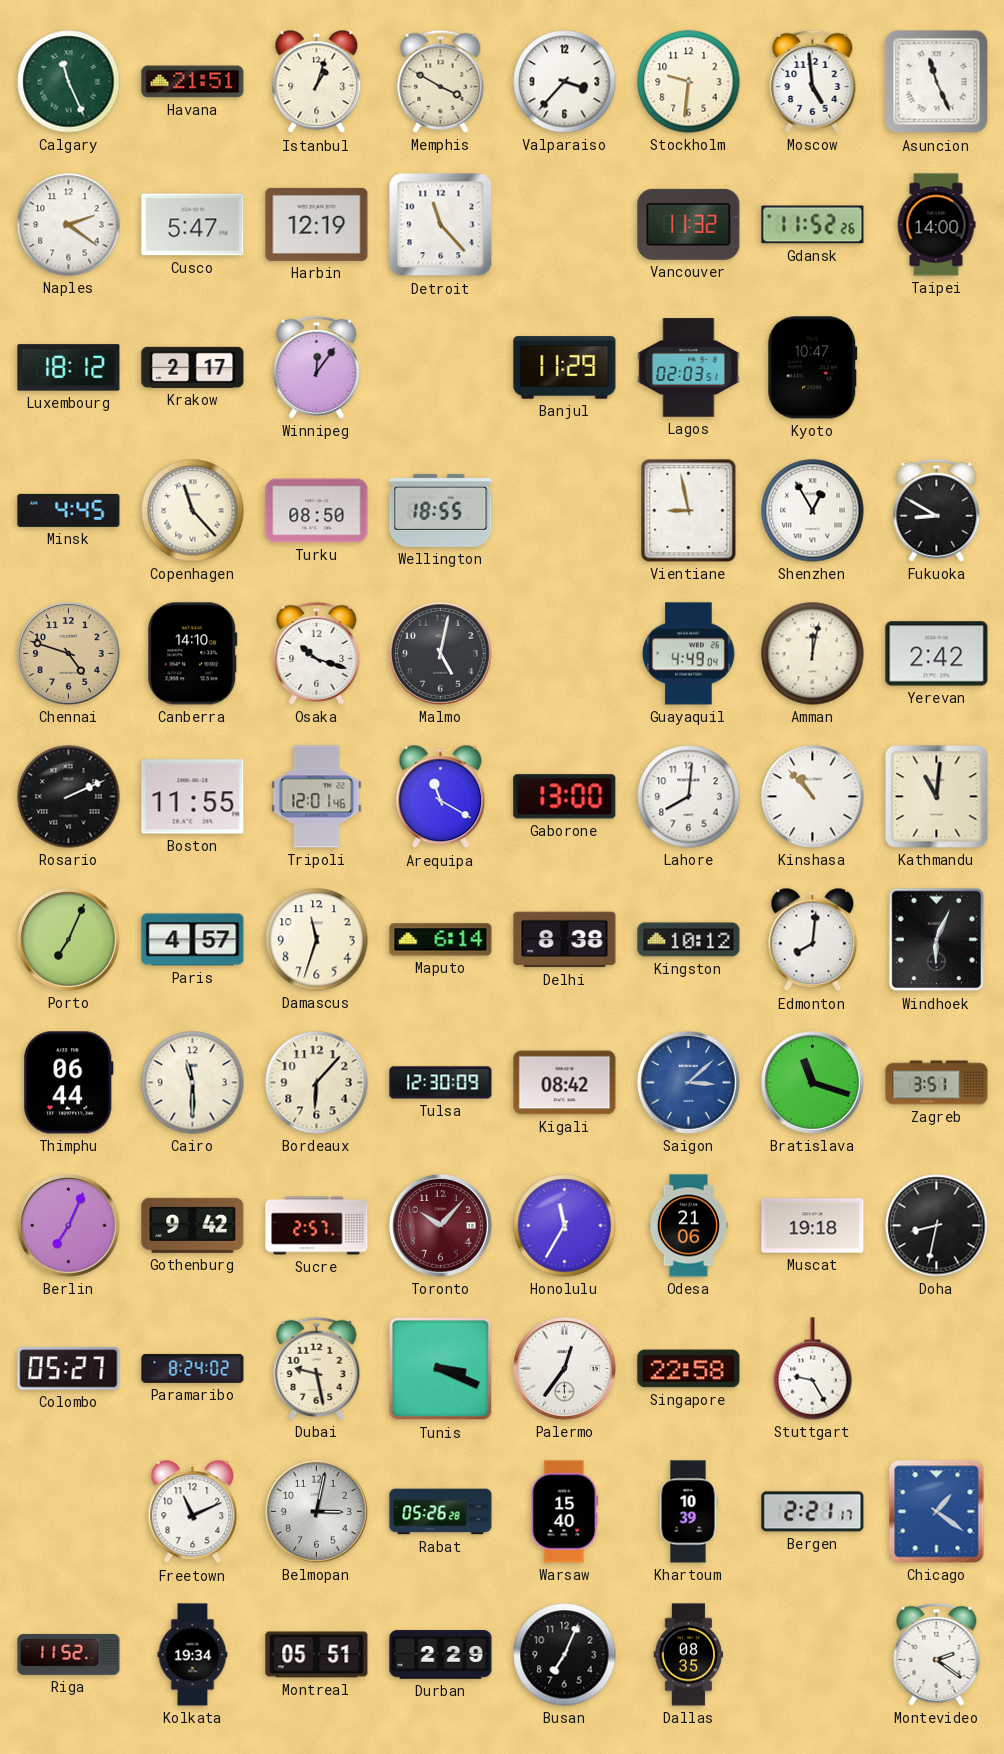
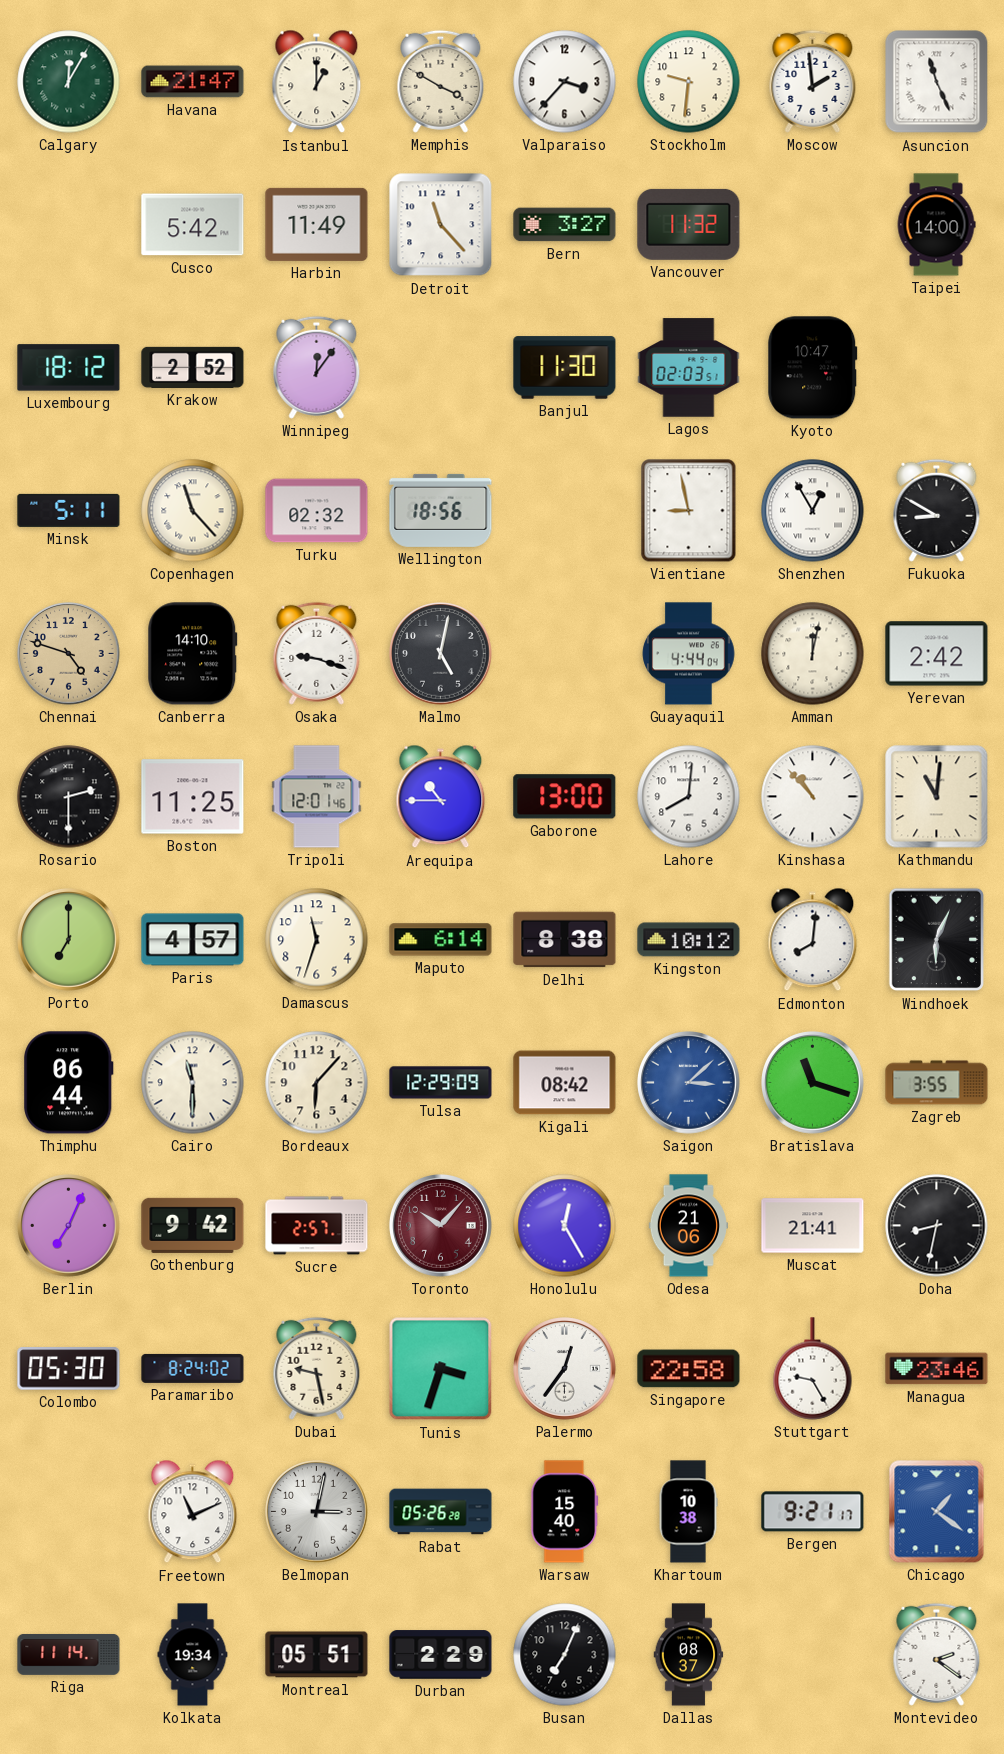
Calgary: 11:26 -> 12:05 (69, 82)
Havana: 21:51 -> 21:47 (193, 82)
Istanbul: 1:03 -> 1:00 (317, 82)
Moscow: 4:59 -> 1:59 (813, 81)
Naples: 2:21 -> none (69, 225)
Cusco: 5:47 -> 5:42 (193, 225)
Harbin: 12:19 -> 11:49 (317, 224)
Bern: none -> 3:27 (565, 225)
Gdansk: 11:52 -> none (813, 225)
Krakow: 2:17 -> 2:52 (193, 367)
Banjul: 11:29 -> 11:30 (565, 368)
Minsk: 4:45 -> 5:11 (69, 510)
Turku: 08:50 -> 02:32 (317, 511)
Wellington: 18:55 -> 18:56 (441, 510)
Osaka: 10:18 -> 9:18 (317, 653)
Guayaquil: 4:49 -> 4:44 (689, 654)
Rosario: 2:11 -> 2:30 (69, 797)
Boston: 11:55 -> 11:25 (193, 797)
Arequipa: 11:20 -> 10:45 (441, 797)
Porto: 7:04 -> 7:00 (69, 940)
Tulsa: 12:30 -> 12:29 (441, 1083)
Zagreb: 3:51 -> 3:55 (937, 1083)
Honolulu: 11:35 -> 12:25 (565, 1226)
Muscat: 19:18 -> 21:41 (813, 1226)
Colombo: 05:27 -> 05:30 (69, 1369)
Tunis: 3:19 -> 3:33 (441, 1369)
Managua: none -> 23:46 (937, 1369)
Khartoum: 10:39 -> 10:38 (688, 1512)
Bergen: 2:21 -> 9:21 (813, 1512)
Riga: 11:52 -> 11:14 (69, 1655)
Dallas: 08:35 -> 08:37 (689, 1655)
